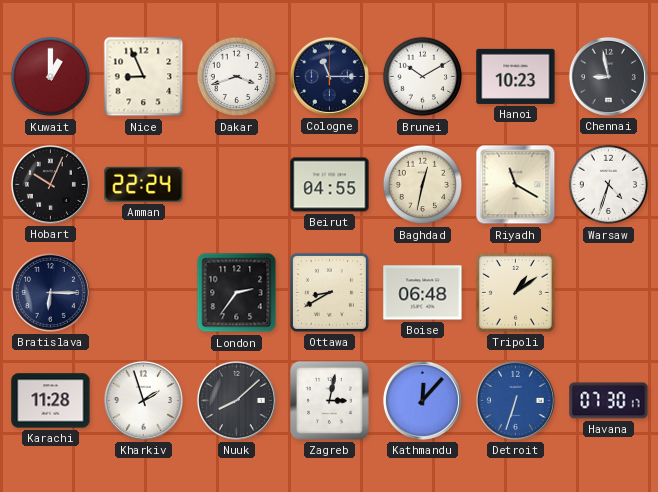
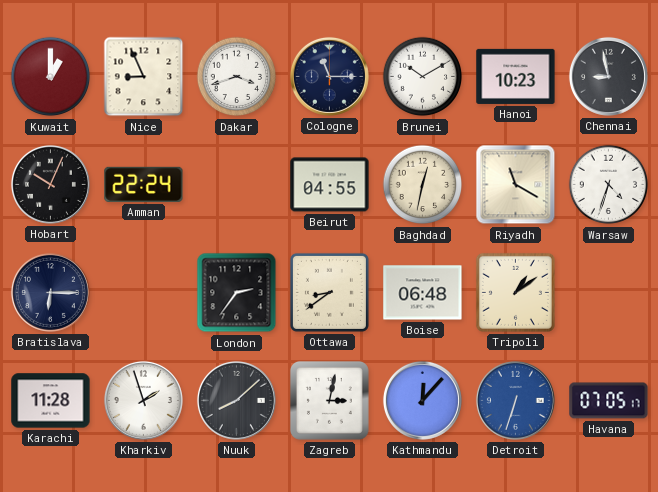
Ottawa: 8:40 -> 8:39 (329, 292)
Havana: 07:30 -> 07:05 (609, 401)
